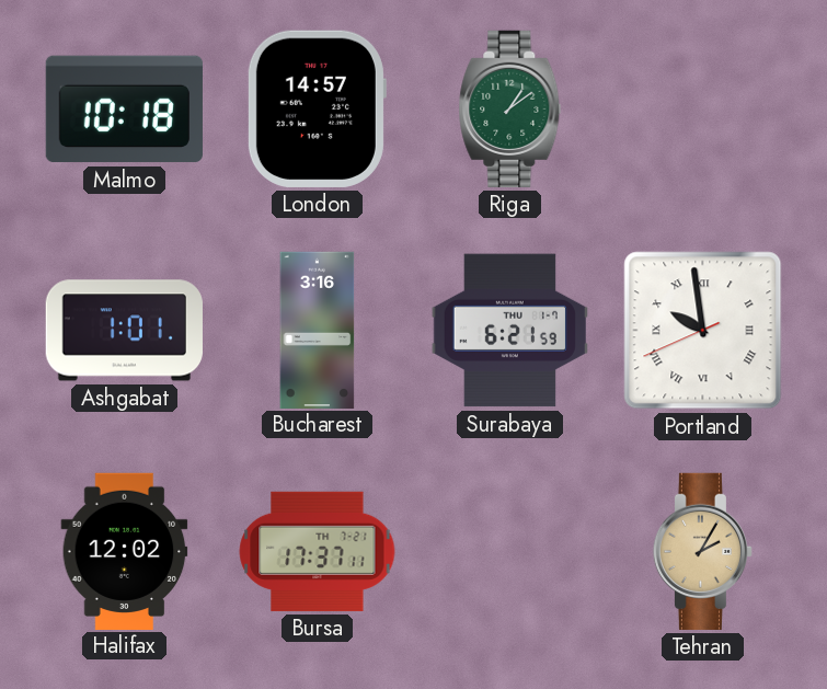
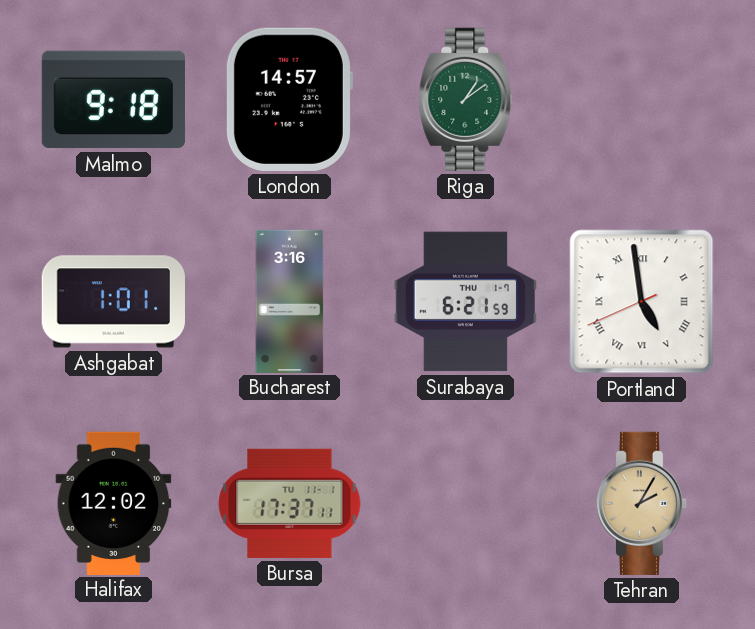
Malmo: 10:18 -> 9:18 (113, 100)
Portland: 9:58 -> 4:58 (642, 302)
Bursa date: TH 7-21 -> TU 11-1 (290, 503)
